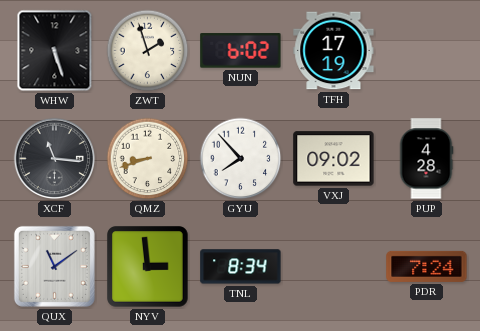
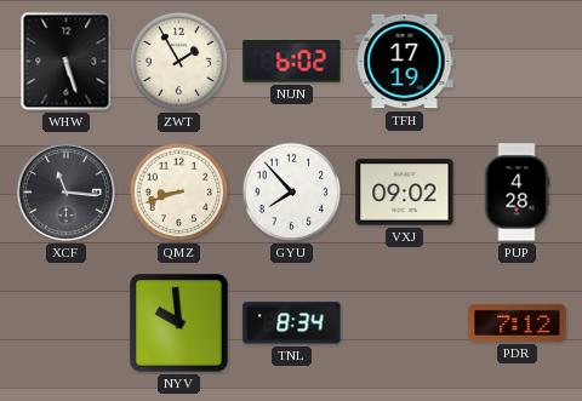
ZWT: 1:57 -> 1:55 (179, 62)
QUX: 11:09 -> none (54, 266)
NYV: 2:59 -> 9:59 (179, 323)
PDR: 7:24 -> 7:12 (518, 322)
